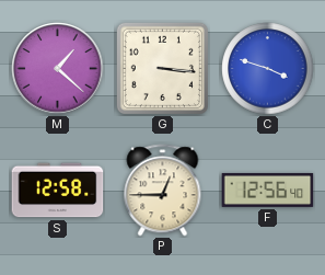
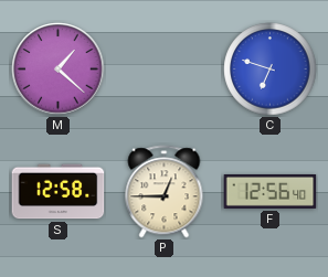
G: 3:16 -> none (162, 68)
C: 3:48 -> 6:48 (271, 70)
